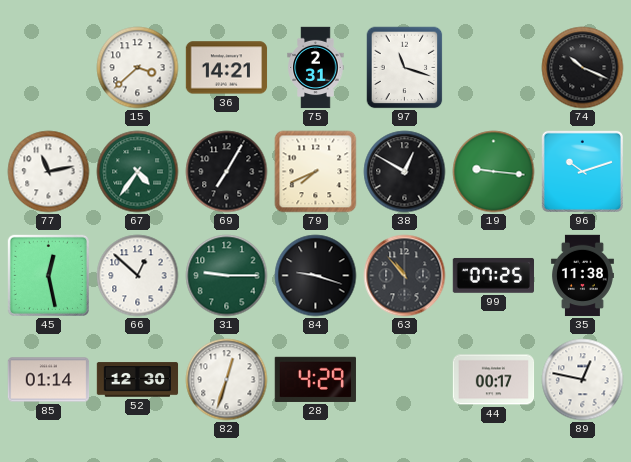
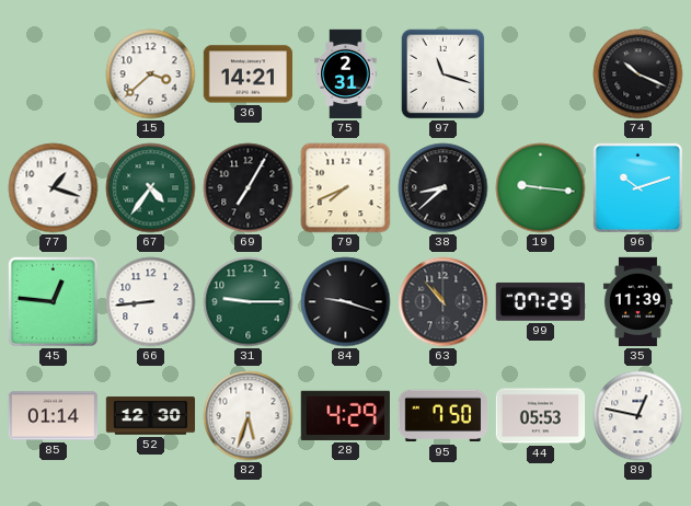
77: 11:13 -> 1:18 (54, 188)
38: 12:50 -> 8:38 (444, 188)
45: 12:28 -> 12:46 (53, 301)
66: 12:52 -> 8:44 (151, 302)
99: 07:25 -> 07:29 (540, 302)
35: 11:38 -> 11:39 (637, 302)
82: 12:33 -> 5:33 (249, 416)
95: none -> 7:50 (444, 416)
44: 00:17 -> 05:53 (541, 416)
